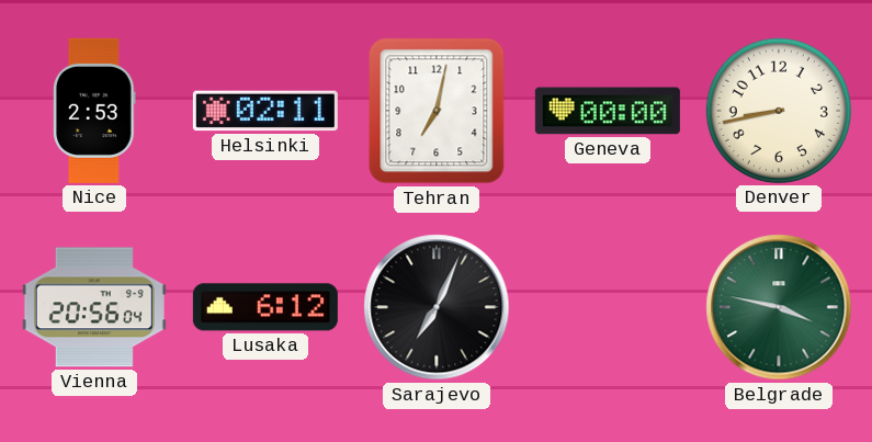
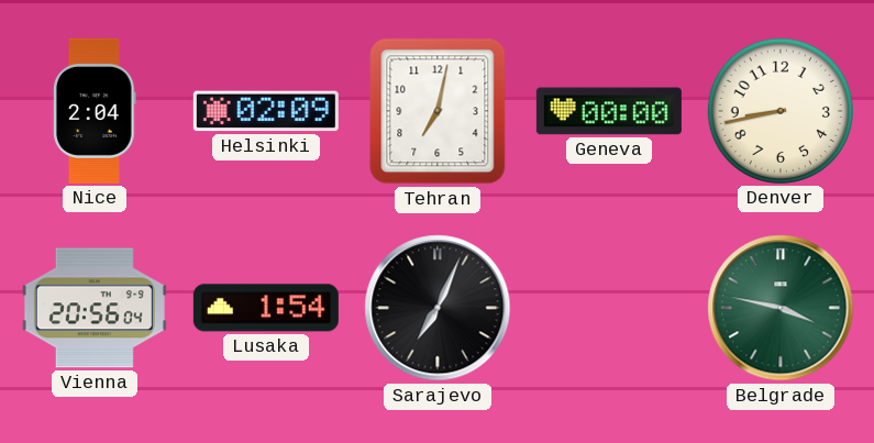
Nice: 2:53 -> 2:04 (95, 111)
Helsinki: 02:11 -> 02:09 (266, 111)
Lusaka: 6:12 -> 1:54 (266, 308)
